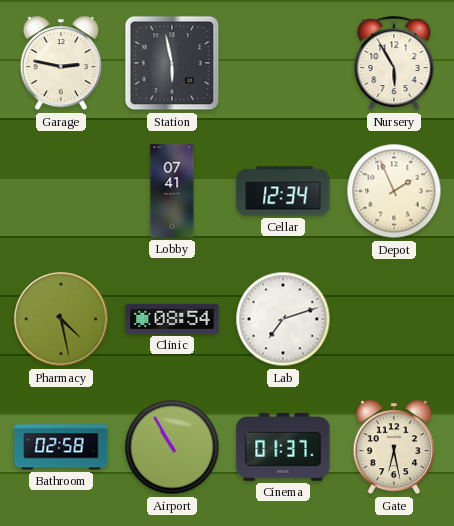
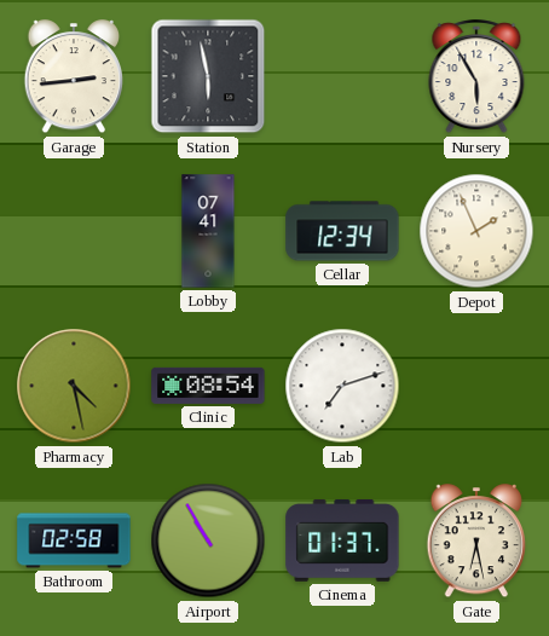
Garage: 2:47 -> 2:44 (74, 77)
